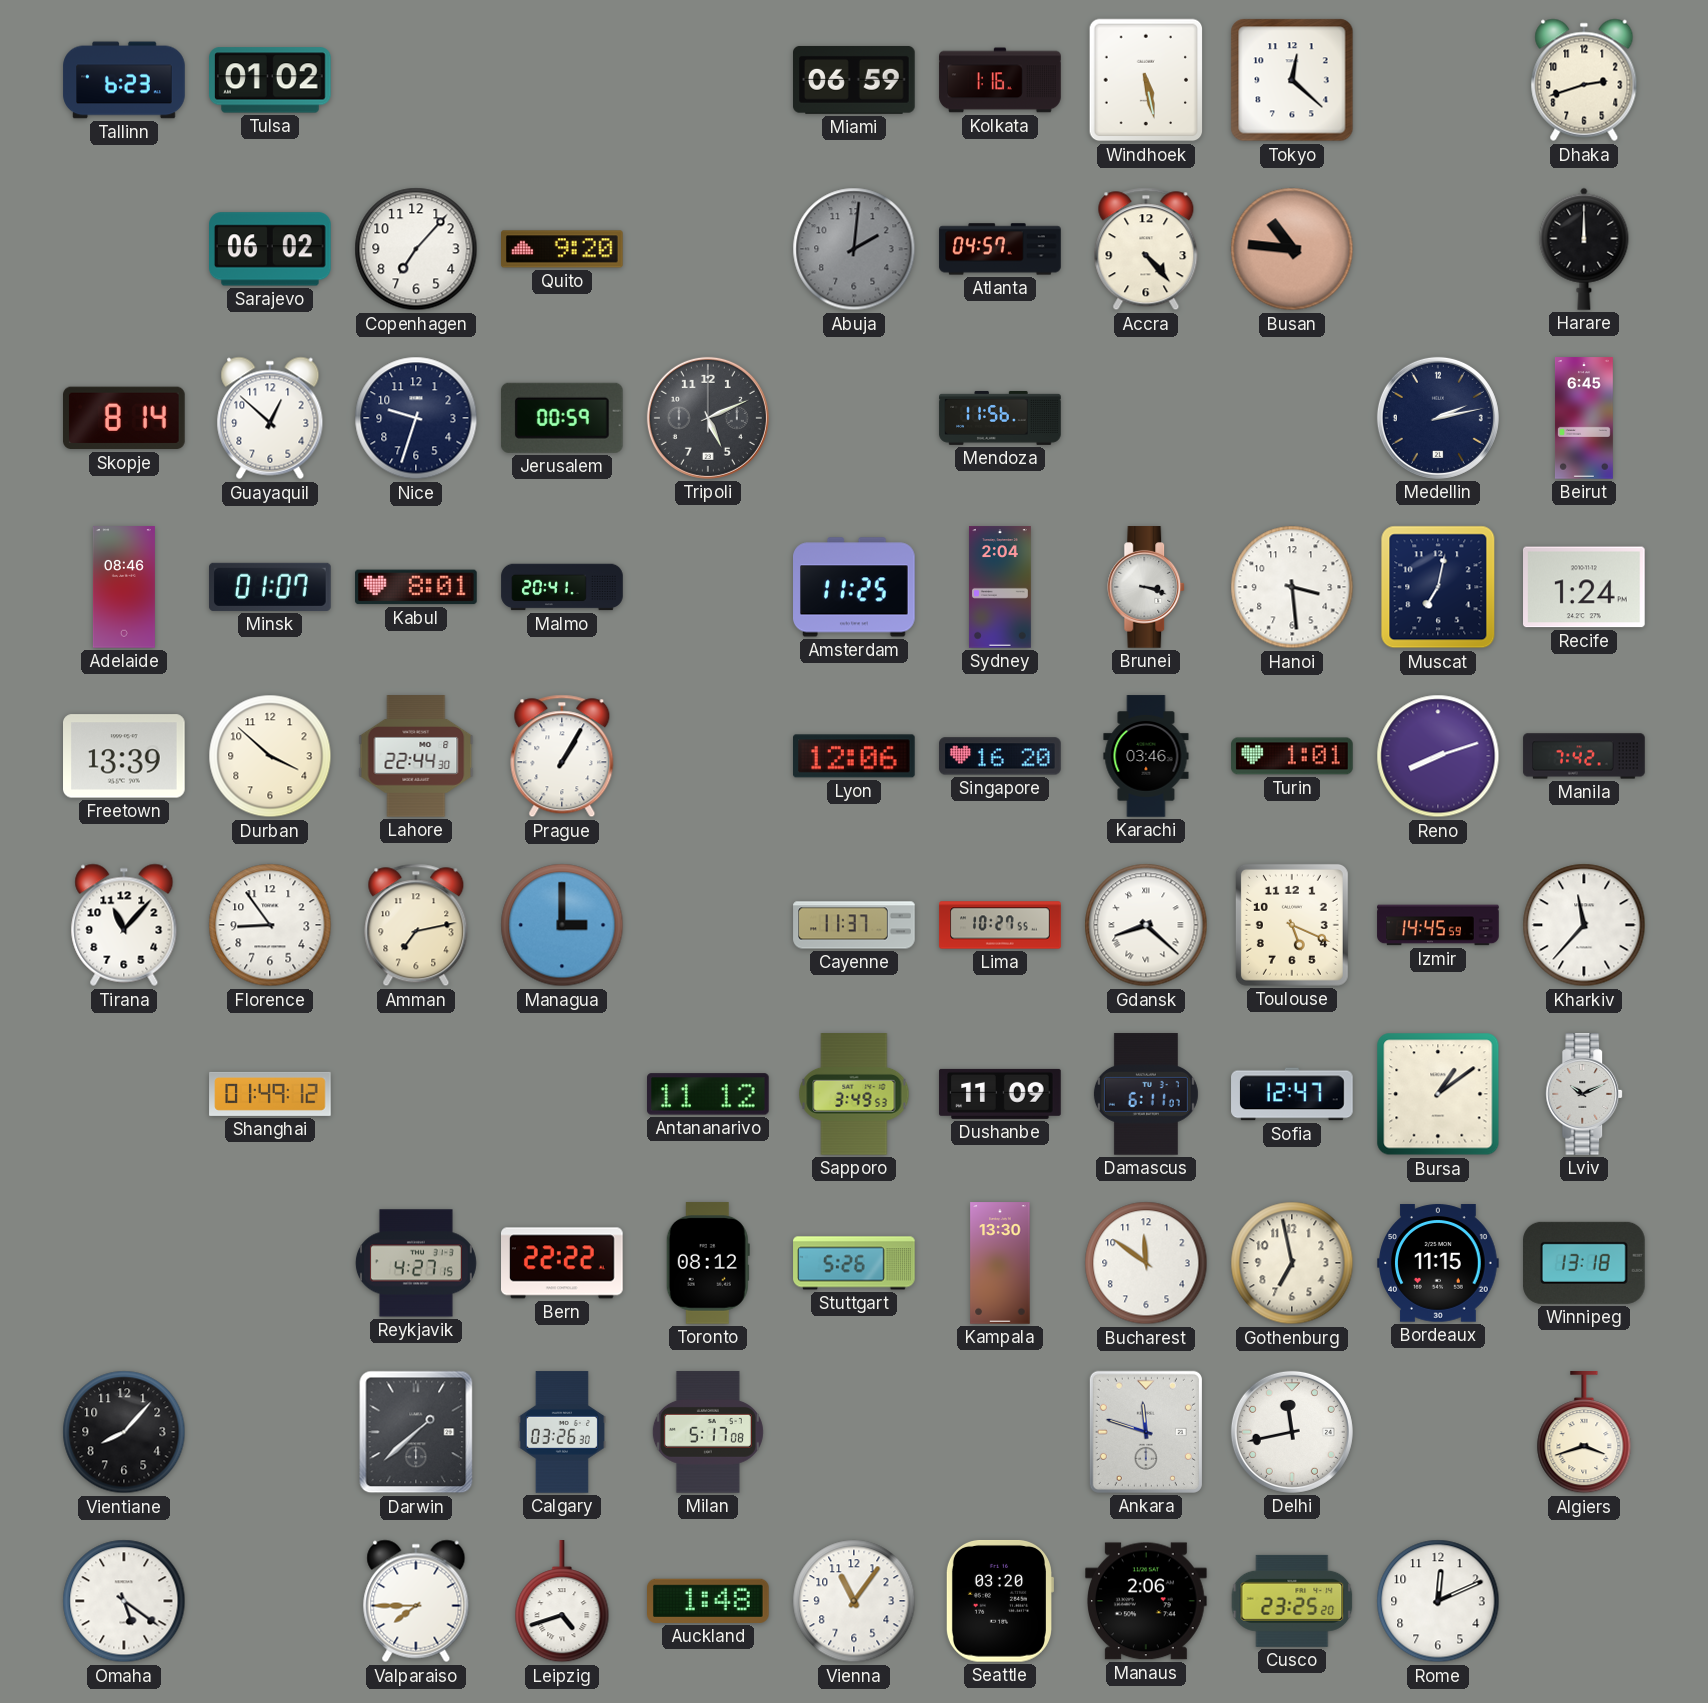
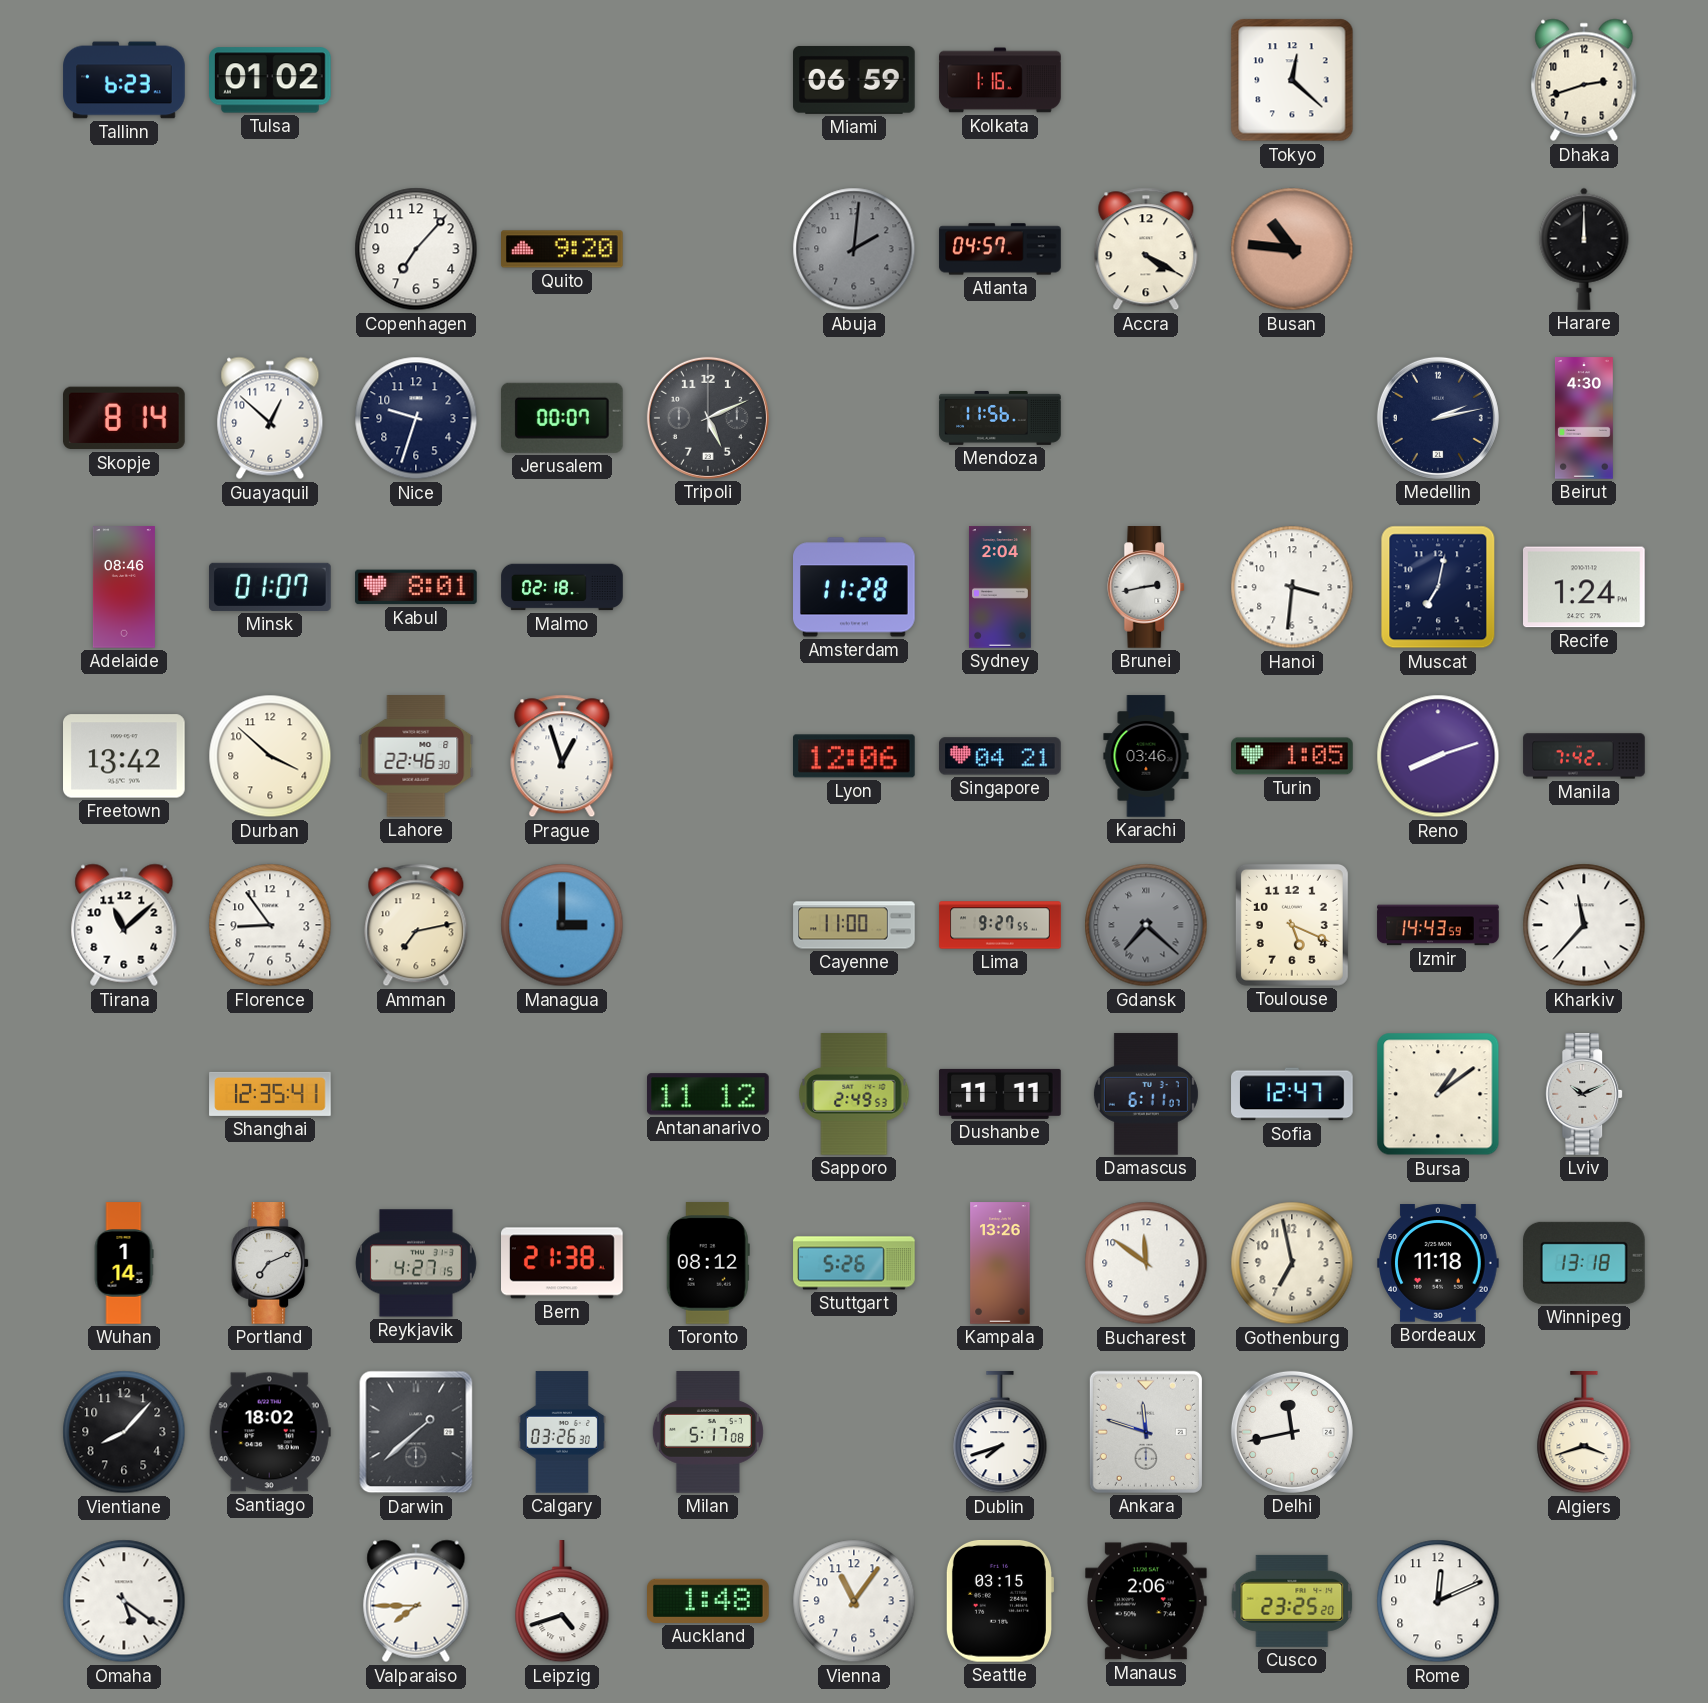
Windhoek: 5:28 -> none (1146, 80)
Sarajevo: 06:02 -> none (271, 249)
Accra: 4:23 -> 4:20 (1146, 249)
Jerusalem: 00:59 -> 00:07 (562, 418)
Beirut: 6:45 -> 4:30 (1584, 418)
Malmo: 20:41 -> 02:18 (562, 587)
Amsterdam: 11:25 -> 11:28 (855, 587)
Brunei: 3:18 -> 2:43 (1147, 587)
Hanoi: 3:29 -> 3:31 (1292, 587)
Freetown: 13:39 -> 13:42 (125, 756)
Lahore: 22:44 -> 22:46 (416, 756)
Prague: 1:05 -> 12:57 (562, 756)
Singapore: 16:20 -> 04:21 (1000, 756)
Turin: 1:01 -> 1:05 (1292, 756)
Tirana: 11:07 -> 11:08 (124, 925)
Cayenne: 11:37 -> 11:00 (854, 925)
Lima: 10:27 -> 9:27 (1000, 925)
Gdansk: 8:22 -> 7:22 (1146, 925)
Gdansk dial: white -> grey (1146, 925)
Izmir: 14:45 -> 14:43 (1438, 925)
Shanghai: 01:49 -> 12:35 (270, 1094)
Sapporo: 3:49 -> 2:49 (854, 1094)
Dushanbe: 11:09 -> 11:11 (1000, 1094)
Wuhan: none -> 1:14 (124, 1263)
Portland: none -> 7:11 (271, 1263)
Bern: 22:22 -> 21:38 (563, 1263)
Kampala: 13:30 -> 13:26 (1000, 1263)
Bordeaux: 11:15 -> 11:18 (1438, 1263)
Santiago: none -> 18:02 (270, 1432)
Dublin: none -> 7:42 (1000, 1433)
Seattle: 03:20 -> 03:15 (999, 1601)
